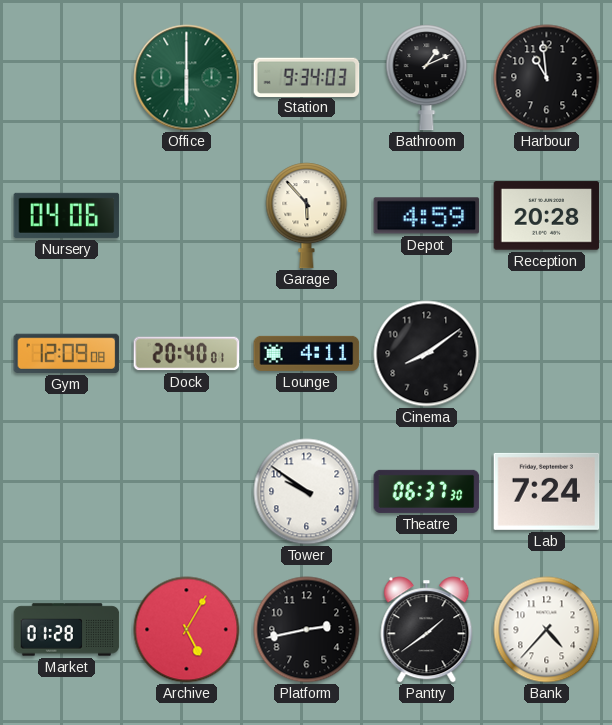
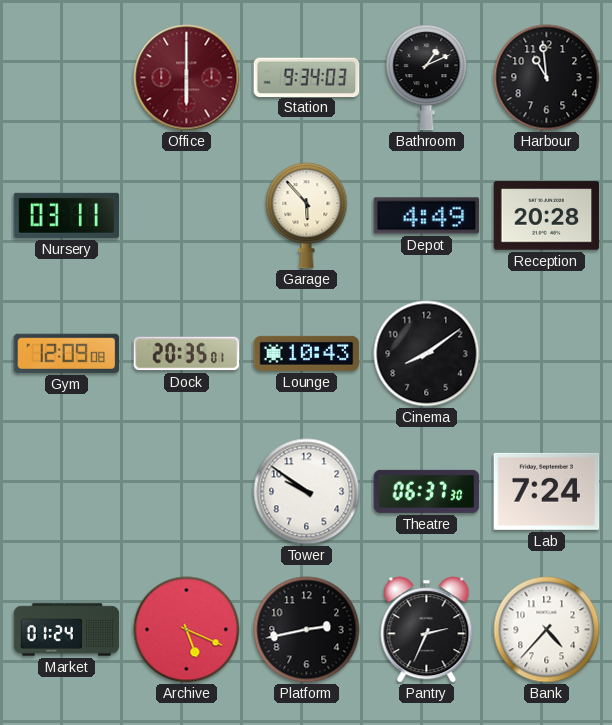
Office dial: green -> burgundy (187, 78)
Nursery: 04:06 -> 03:11 (67, 215)
Depot: 4:59 -> 4:49 (427, 216)
Dock: 20:40 -> 20:35 (187, 354)
Lounge: 4:11 -> 10:43 (307, 353)
Market: 01:28 -> 01:24 (67, 630)
Archive: 5:05 -> 5:19 (187, 630)
Pantry: 1:39 -> 2:34 (427, 630)
